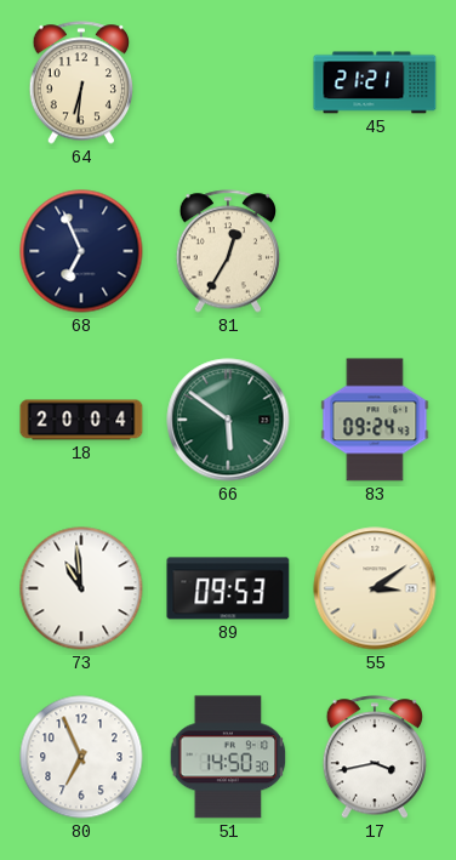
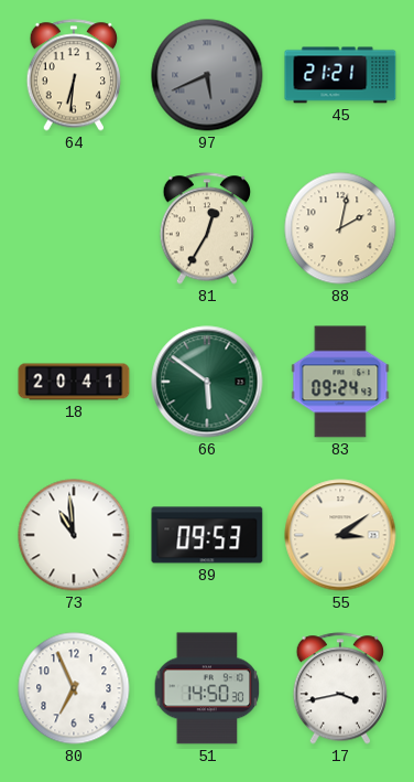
97: none -> 5:41 (207, 75)
68: 6:56 -> none (81, 251)
88: none -> 2:02 (340, 228)
18: 20:04 -> 20:41 (74, 382)
